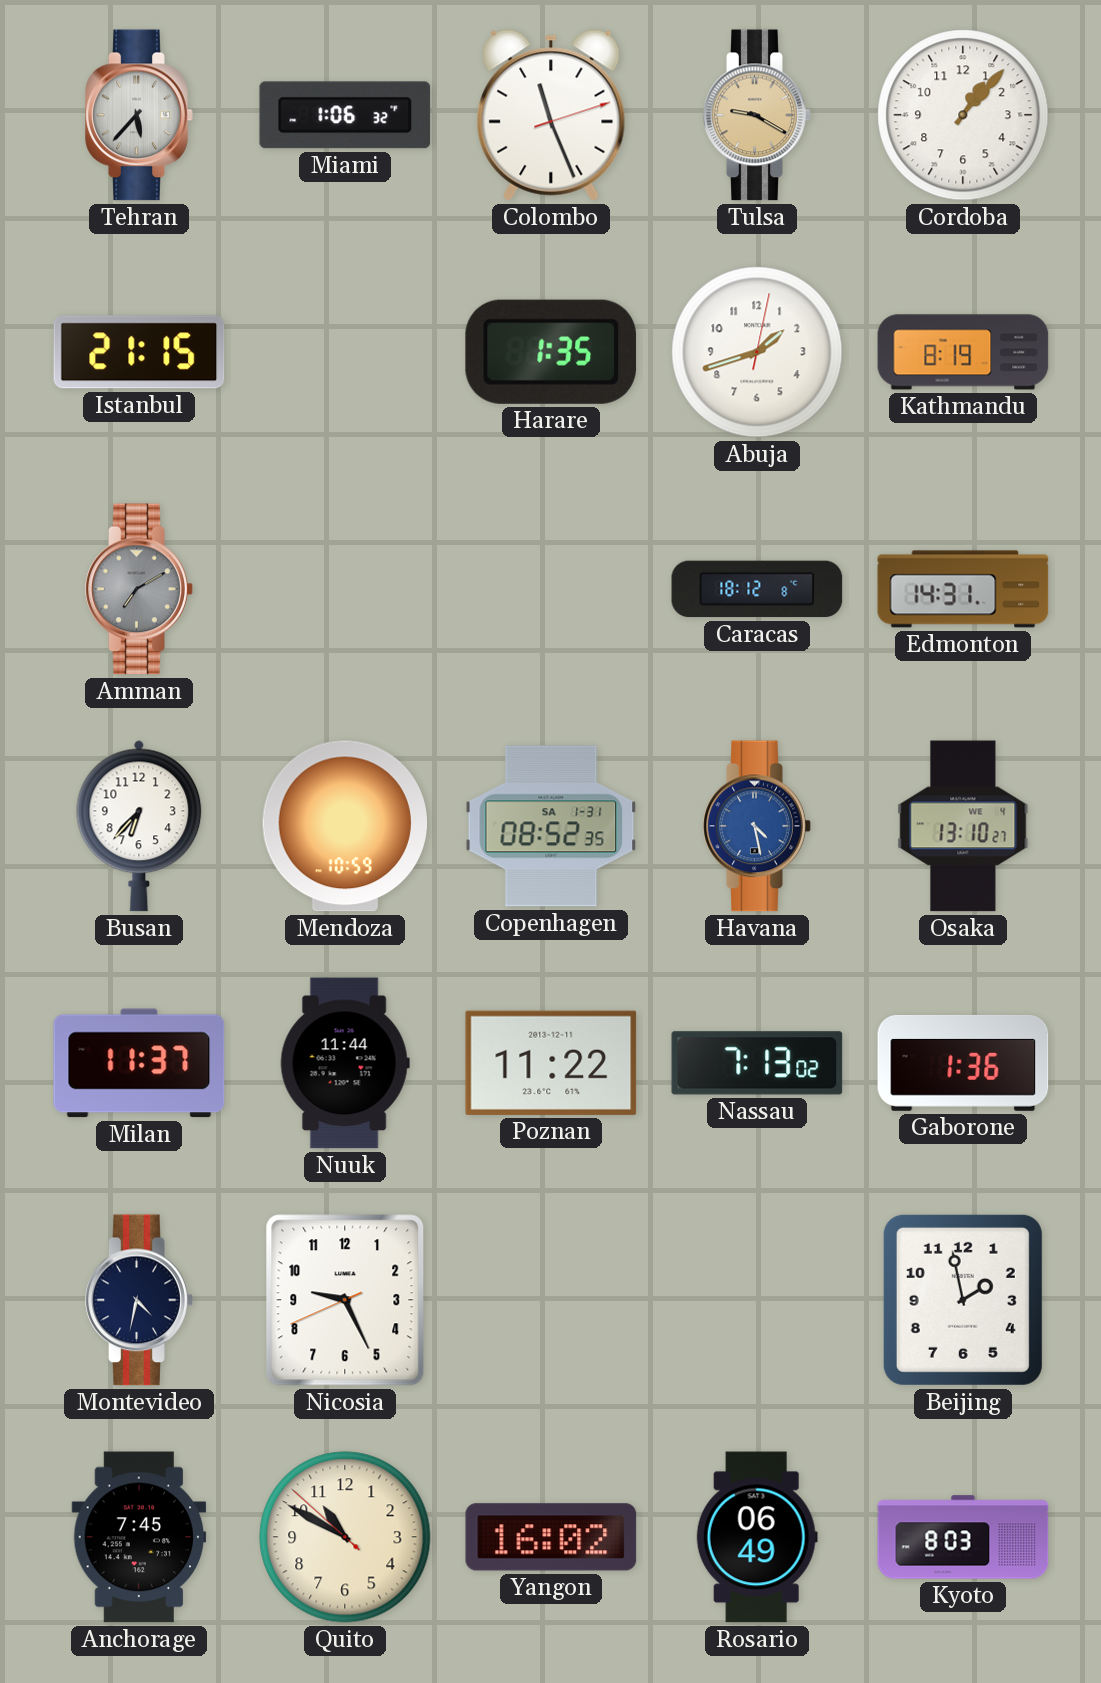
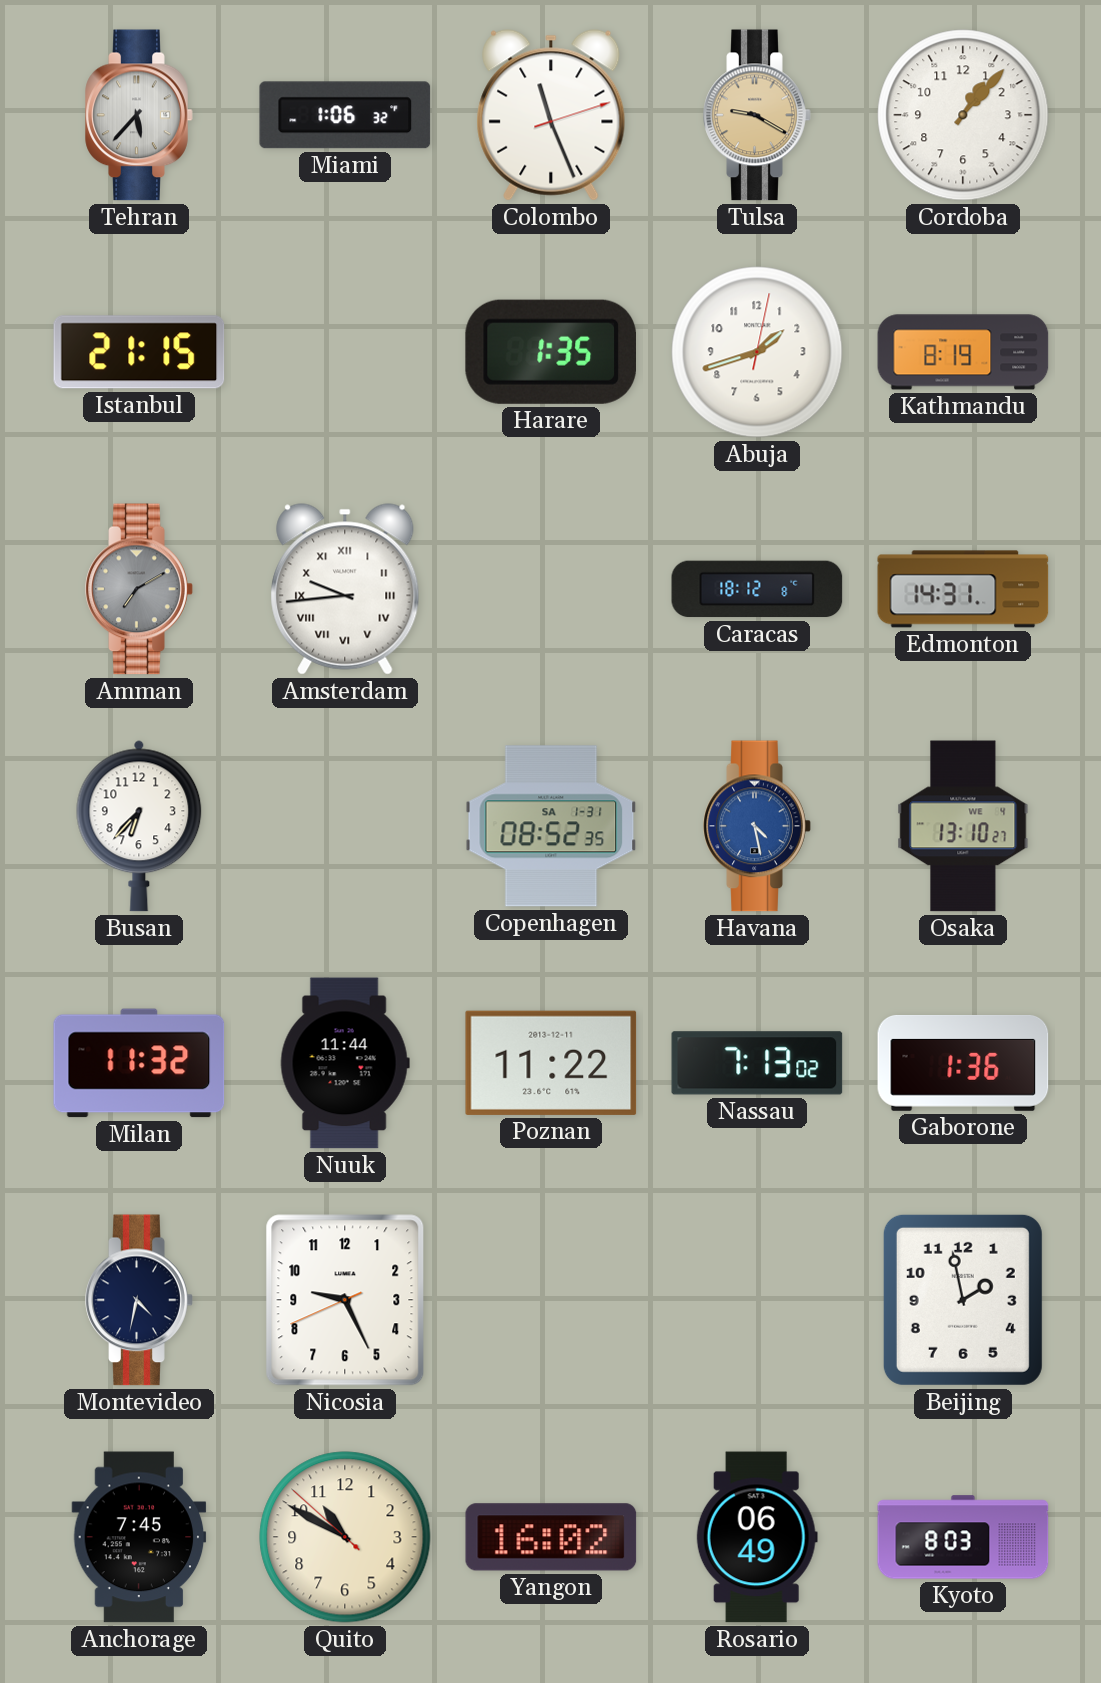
Amsterdam: none -> 9:44 (345, 589)
Mendoza: 10:59 -> none (344, 826)
Milan: 11:37 -> 11:32 (139, 1063)
